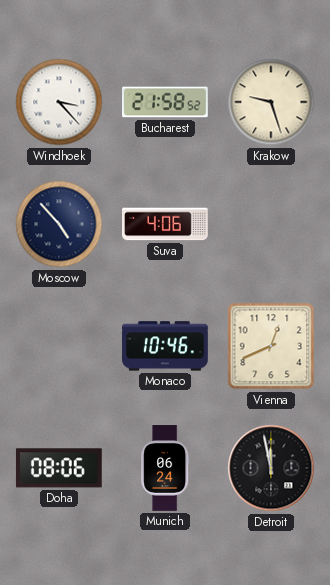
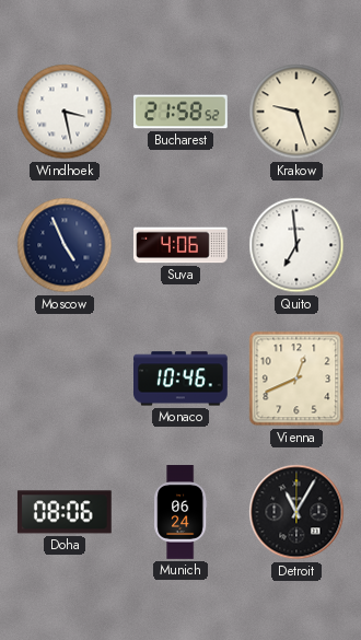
Windhoek: 3:23 -> 3:28 (65, 112)
Moscow: 4:53 -> 4:56 (65, 245)
Quito: none -> 6:59 (296, 245)
Detroit: 11:58 -> 11:05 (296, 512)
